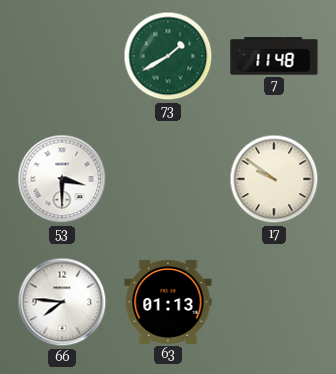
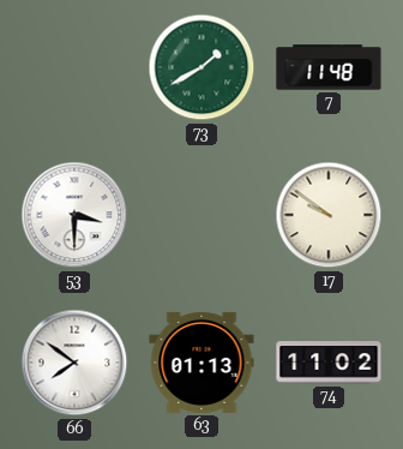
66: 7:46 -> 7:51 (74, 363)
74: none -> 11:02 (329, 363)
